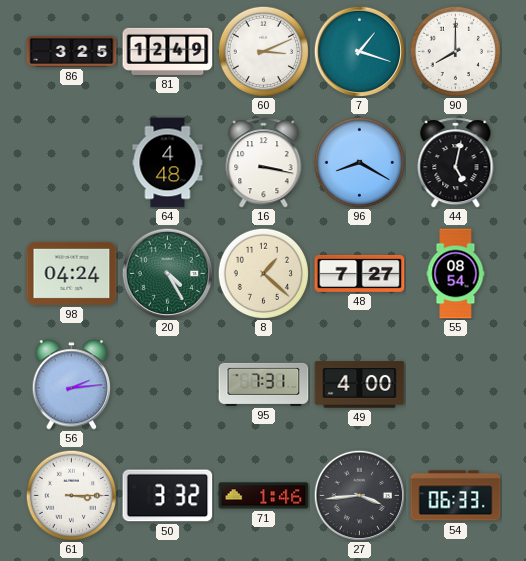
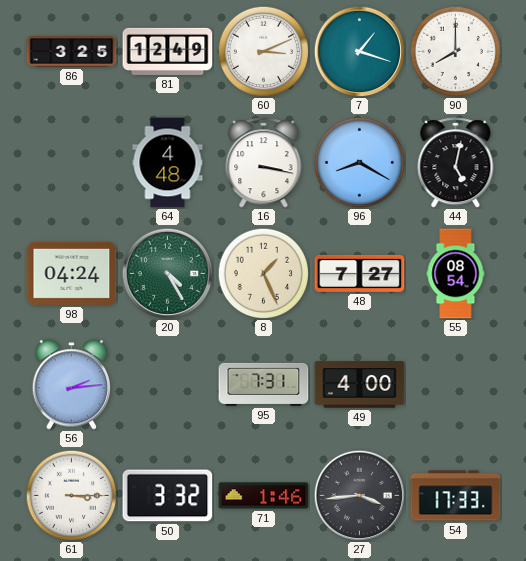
8: 1:22 -> 1:26 (263, 273)
54: 06:33 -> 17:33 (456, 496)
